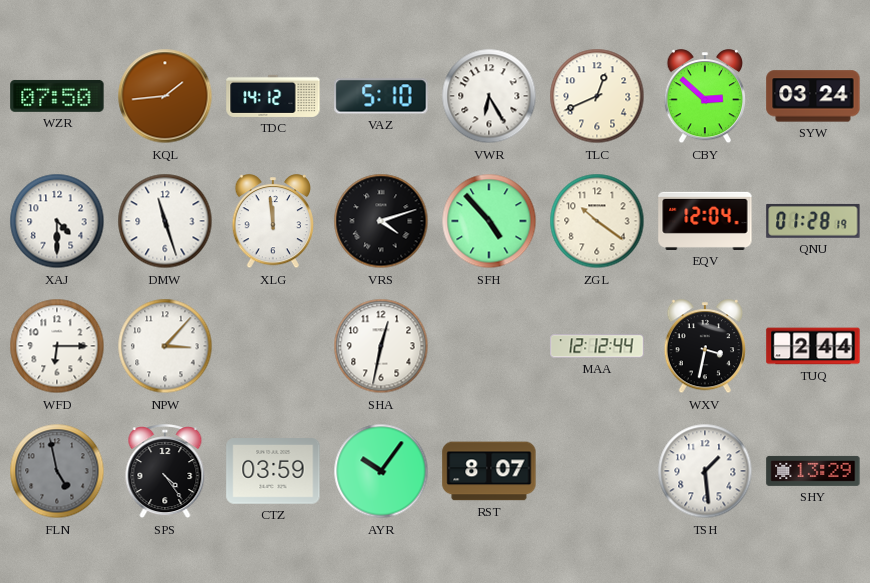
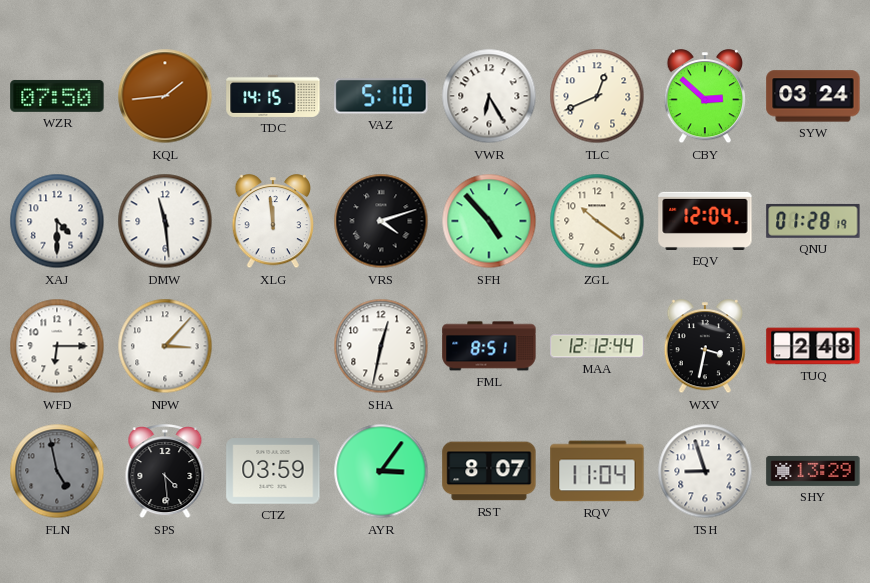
TDC: 14:12 -> 14:15 (273, 96)
DMW: 11:27 -> 11:29 (165, 221)
FML: none -> 8:51 (489, 346)
TUQ: 2:44 -> 2:48 (813, 346)
SPS: 4:24 -> 4:29 (165, 472)
AYR: 10:06 -> 3:06 (381, 471)
RQV: none -> 11:04 (597, 471)
TSH: 1:29 -> 8:57 (705, 471)
